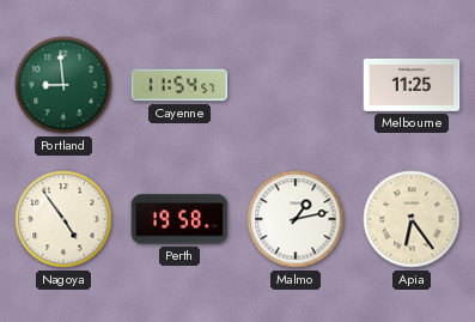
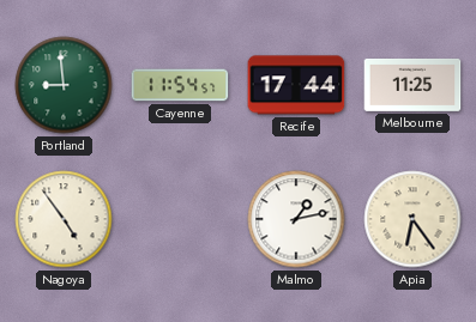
Recife: none -> 17:44 (296, 85)
Perth: 19:58 -> none (179, 219)
